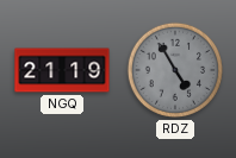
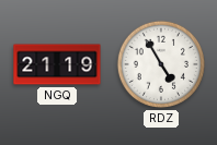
RDZ dial: grey -> white (161, 64)
